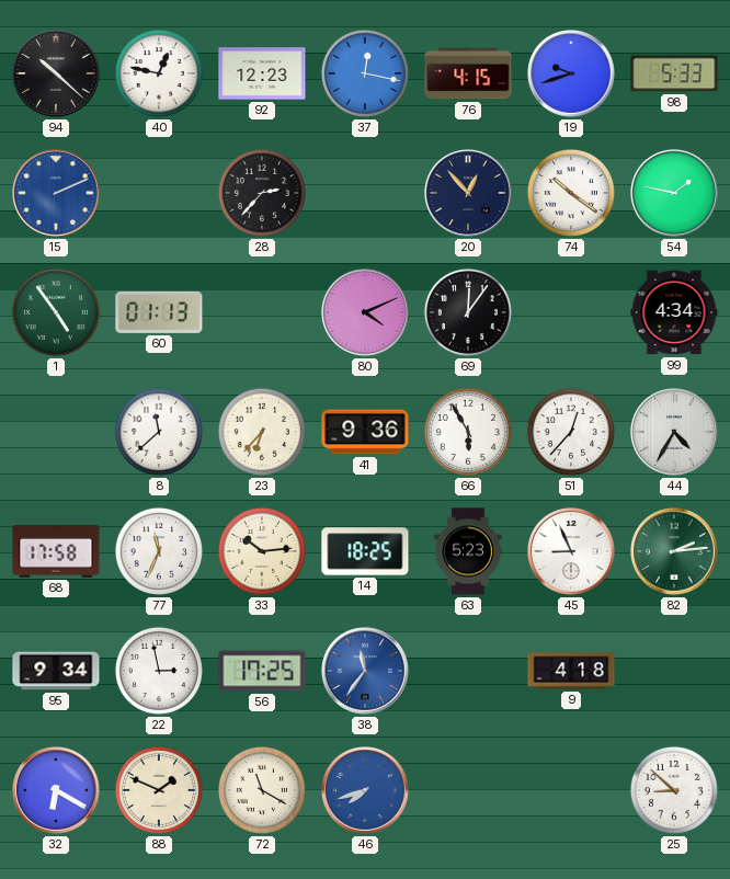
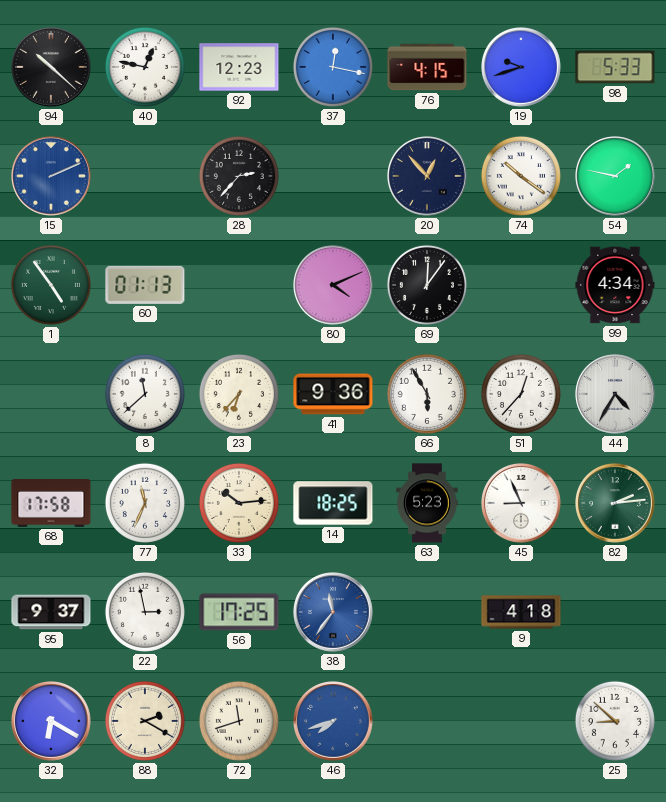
95: 9:34 -> 9:37 (51, 612)
88: 1:49 -> 2:20 (145, 721)
72: 11:20 -> 11:42 (239, 721)
